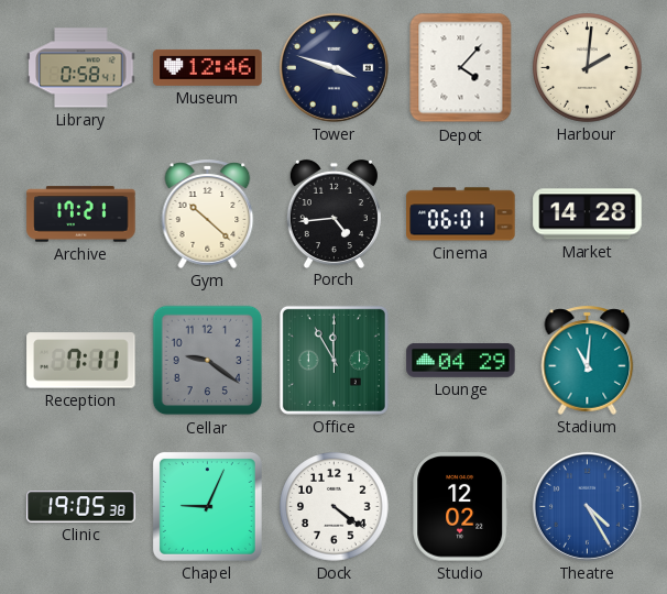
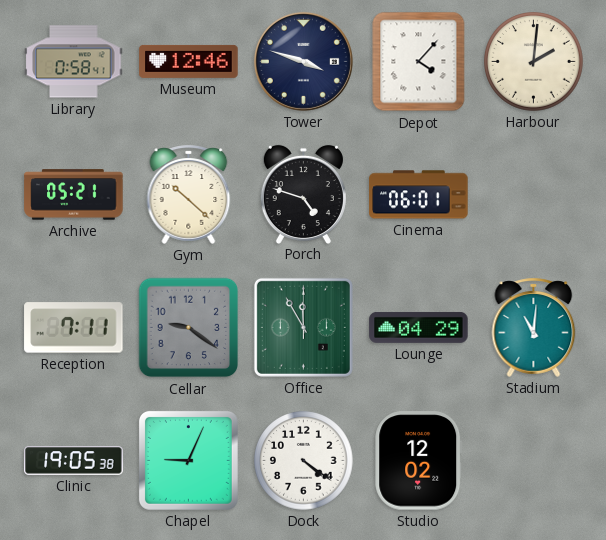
Archive: 17:21 -> 05:21 (74, 195)
Porch: 4:44 -> 4:48 (303, 194)
Market: 14:28 -> none (588, 215)
Theatre: 4:25 -> none (587, 506)
